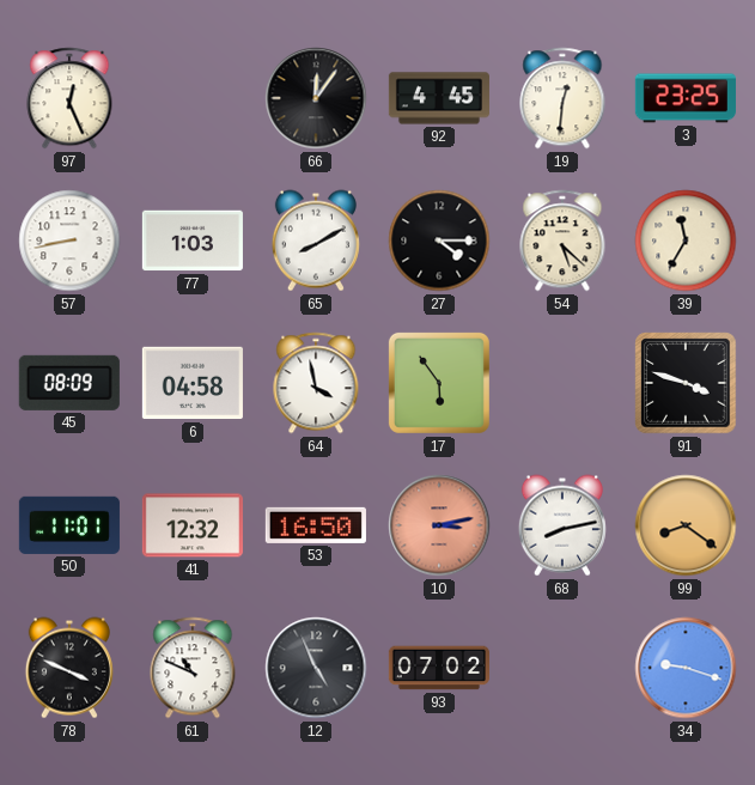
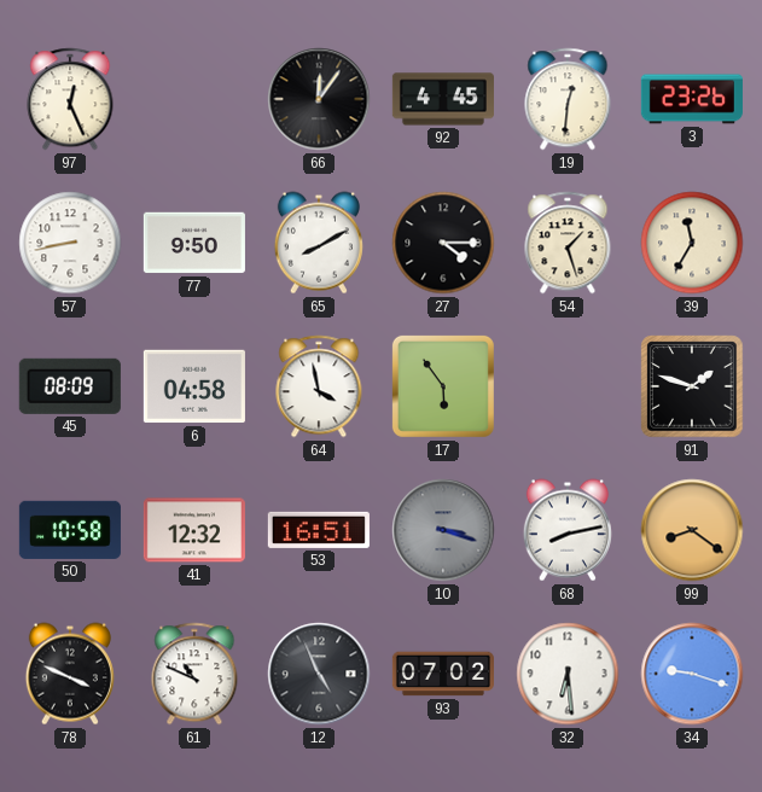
3: 23:25 -> 23:26 (692, 99)
77: 1:03 -> 9:50 (194, 243)
54: 5:22 -> 1:27 (568, 243)
91: 3:48 -> 1:48 (692, 386)
50: 11:01 -> 10:58 (70, 530)
53: 16:50 -> 16:51 (319, 530)
10: 3:13 -> 3:18 (443, 530)
10 dial: salmon -> grey (443, 530)
32: none -> 6:29 (568, 674)
